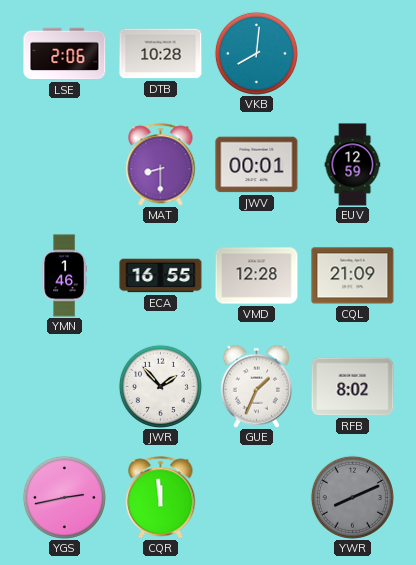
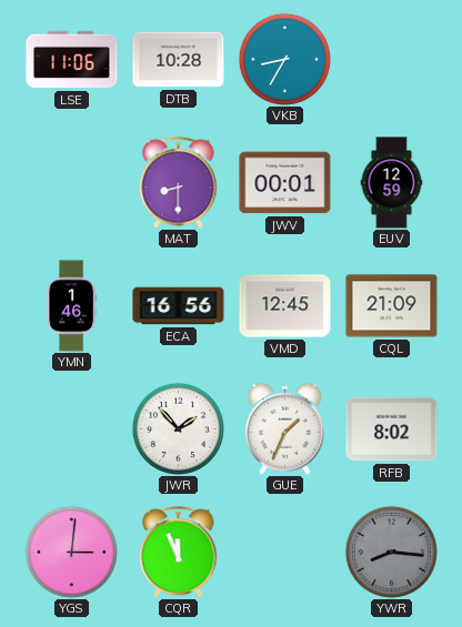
LSE: 2:06 -> 11:06 (72, 60)
VKB: 8:01 -> 8:35 (284, 59)
ECA: 16:55 -> 16:56 (179, 306)
VMD: 12:28 -> 12:45 (285, 306)
YGS: 2:43 -> 3:01 (71, 552)
CQR: 11:59 -> 11:56 (179, 553)
YWR: 8:11 -> 8:16 (391, 552)
